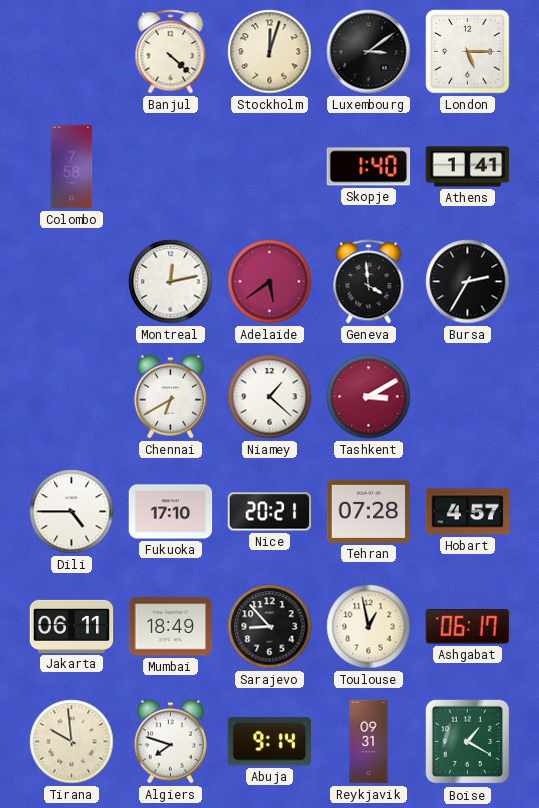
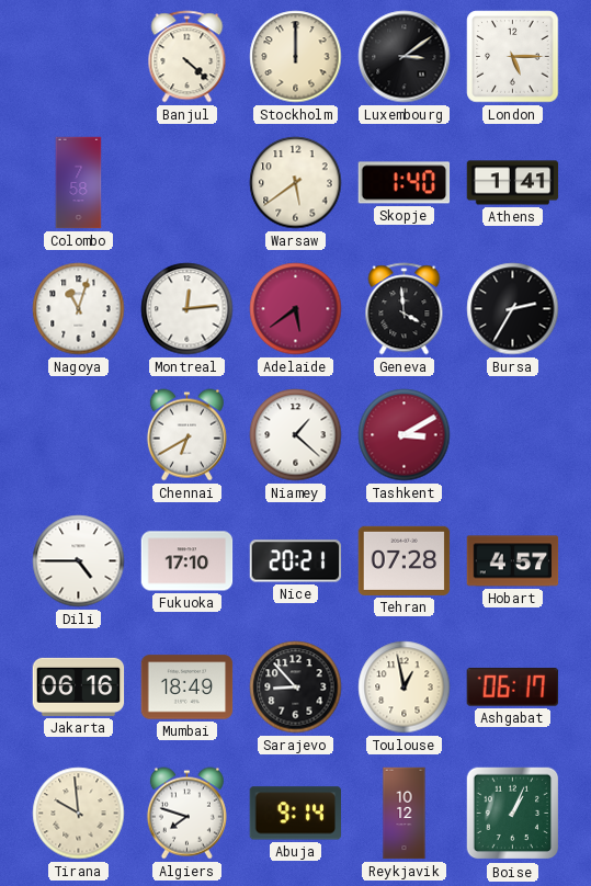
Stockholm: 12:03 -> 12:00 (296, 57)
Warsaw: none -> 5:39 (296, 183)
Nagoya: none -> 11:03 (79, 309)
Montreal: 12:13 -> 12:14 (187, 309)
Jakarta: 06:11 -> 06:16 (79, 686)
Reykjavik: 09:31 -> 10:12 (405, 814)
Boise: 1:20 -> 1:04 (513, 814)
